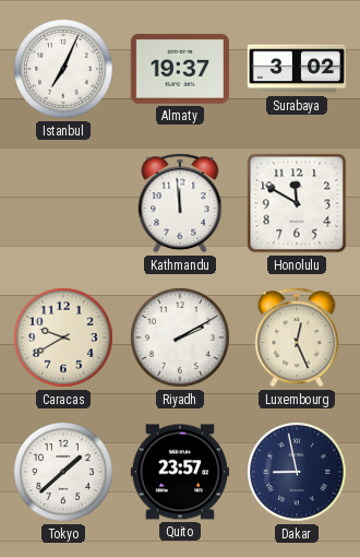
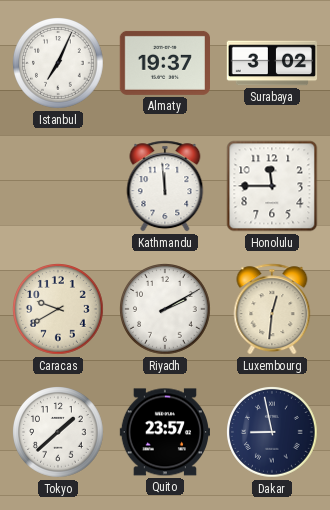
Honolulu: 11:50 -> 11:45 (272, 186)
Luxembourg: 12:26 -> 12:31 (272, 309)
